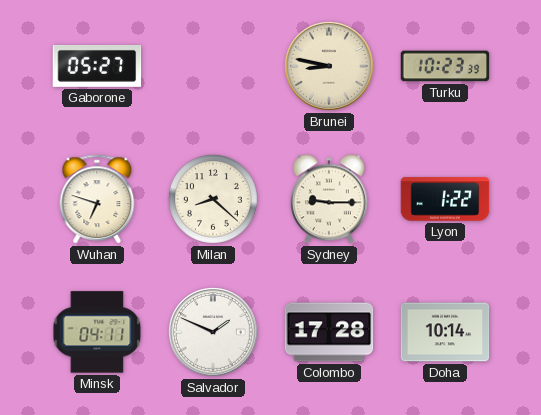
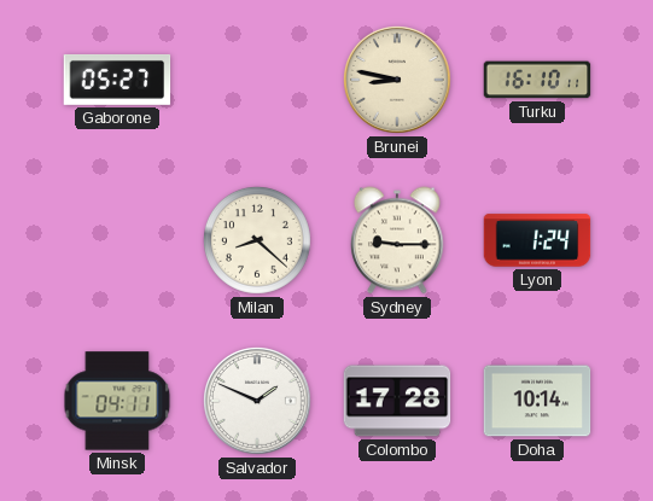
Turku: 10:23 -> 16:10 (537, 80)
Wuhan: 6:48 -> none (97, 199)
Lyon: 1:22 -> 1:24 (537, 240)
